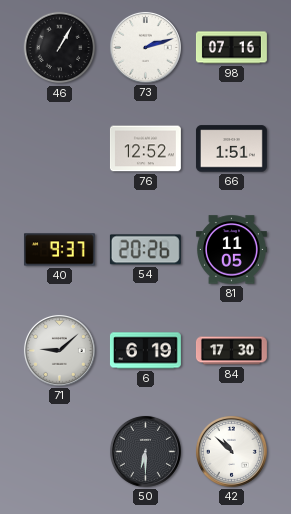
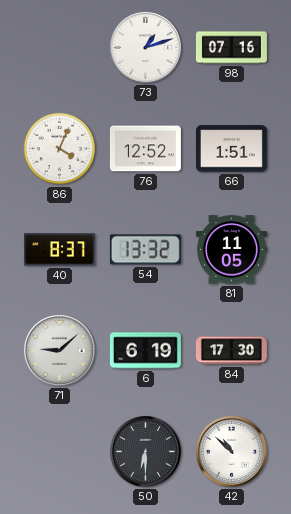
46: 1:05 -> none (60, 48)
73: 2:12 -> 1:12 (145, 47)
86: none -> 4:04 (60, 149)
40: 9:37 -> 8:37 (59, 250)
54: 20:26 -> 13:32 (145, 250)
